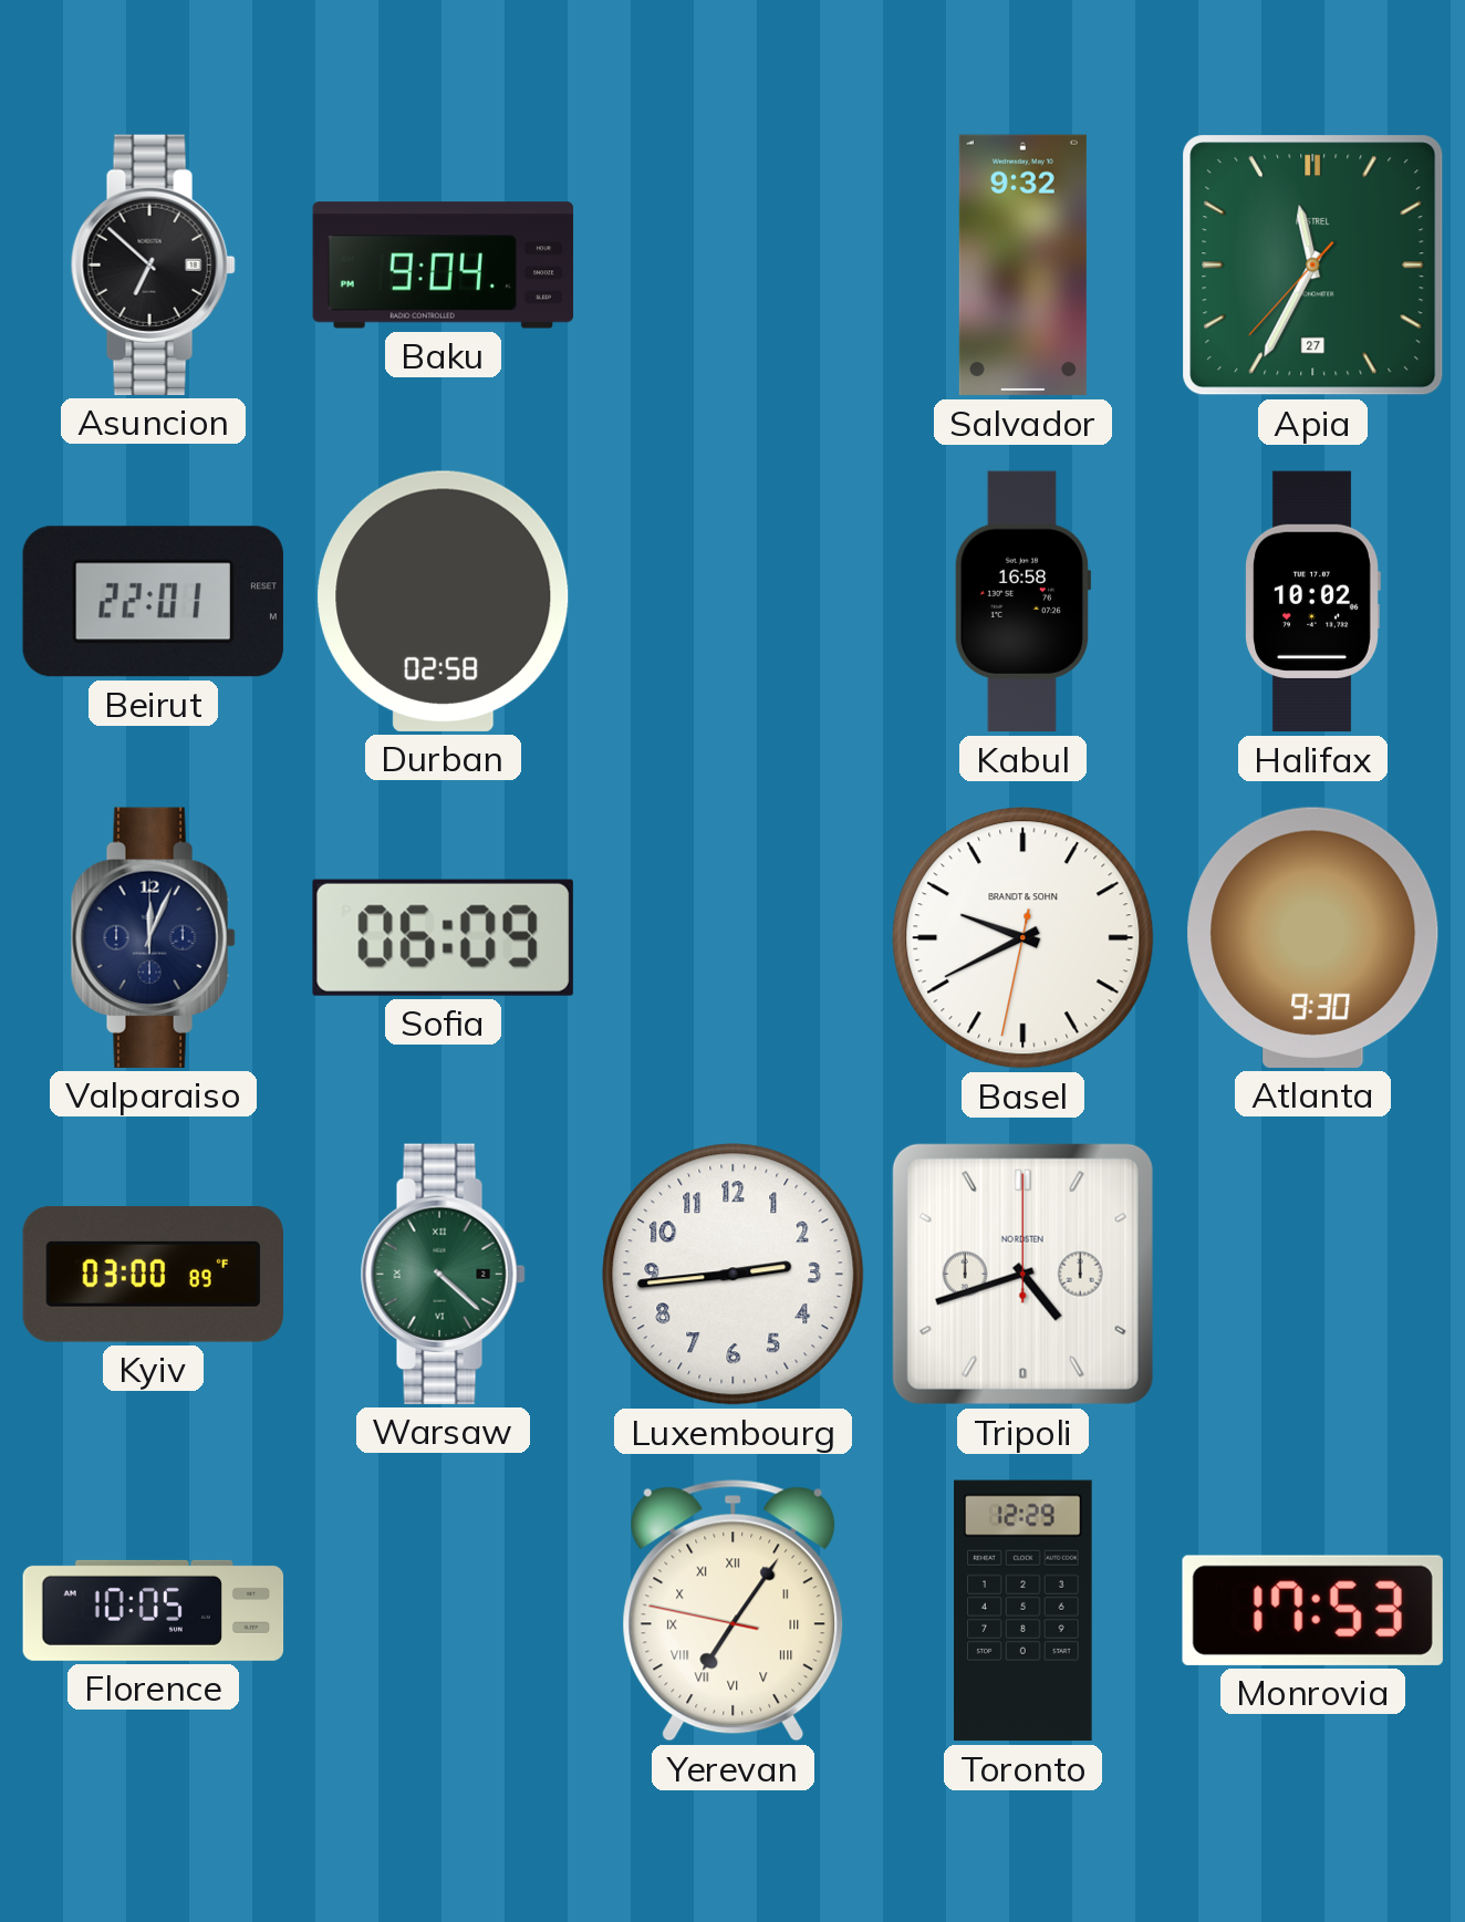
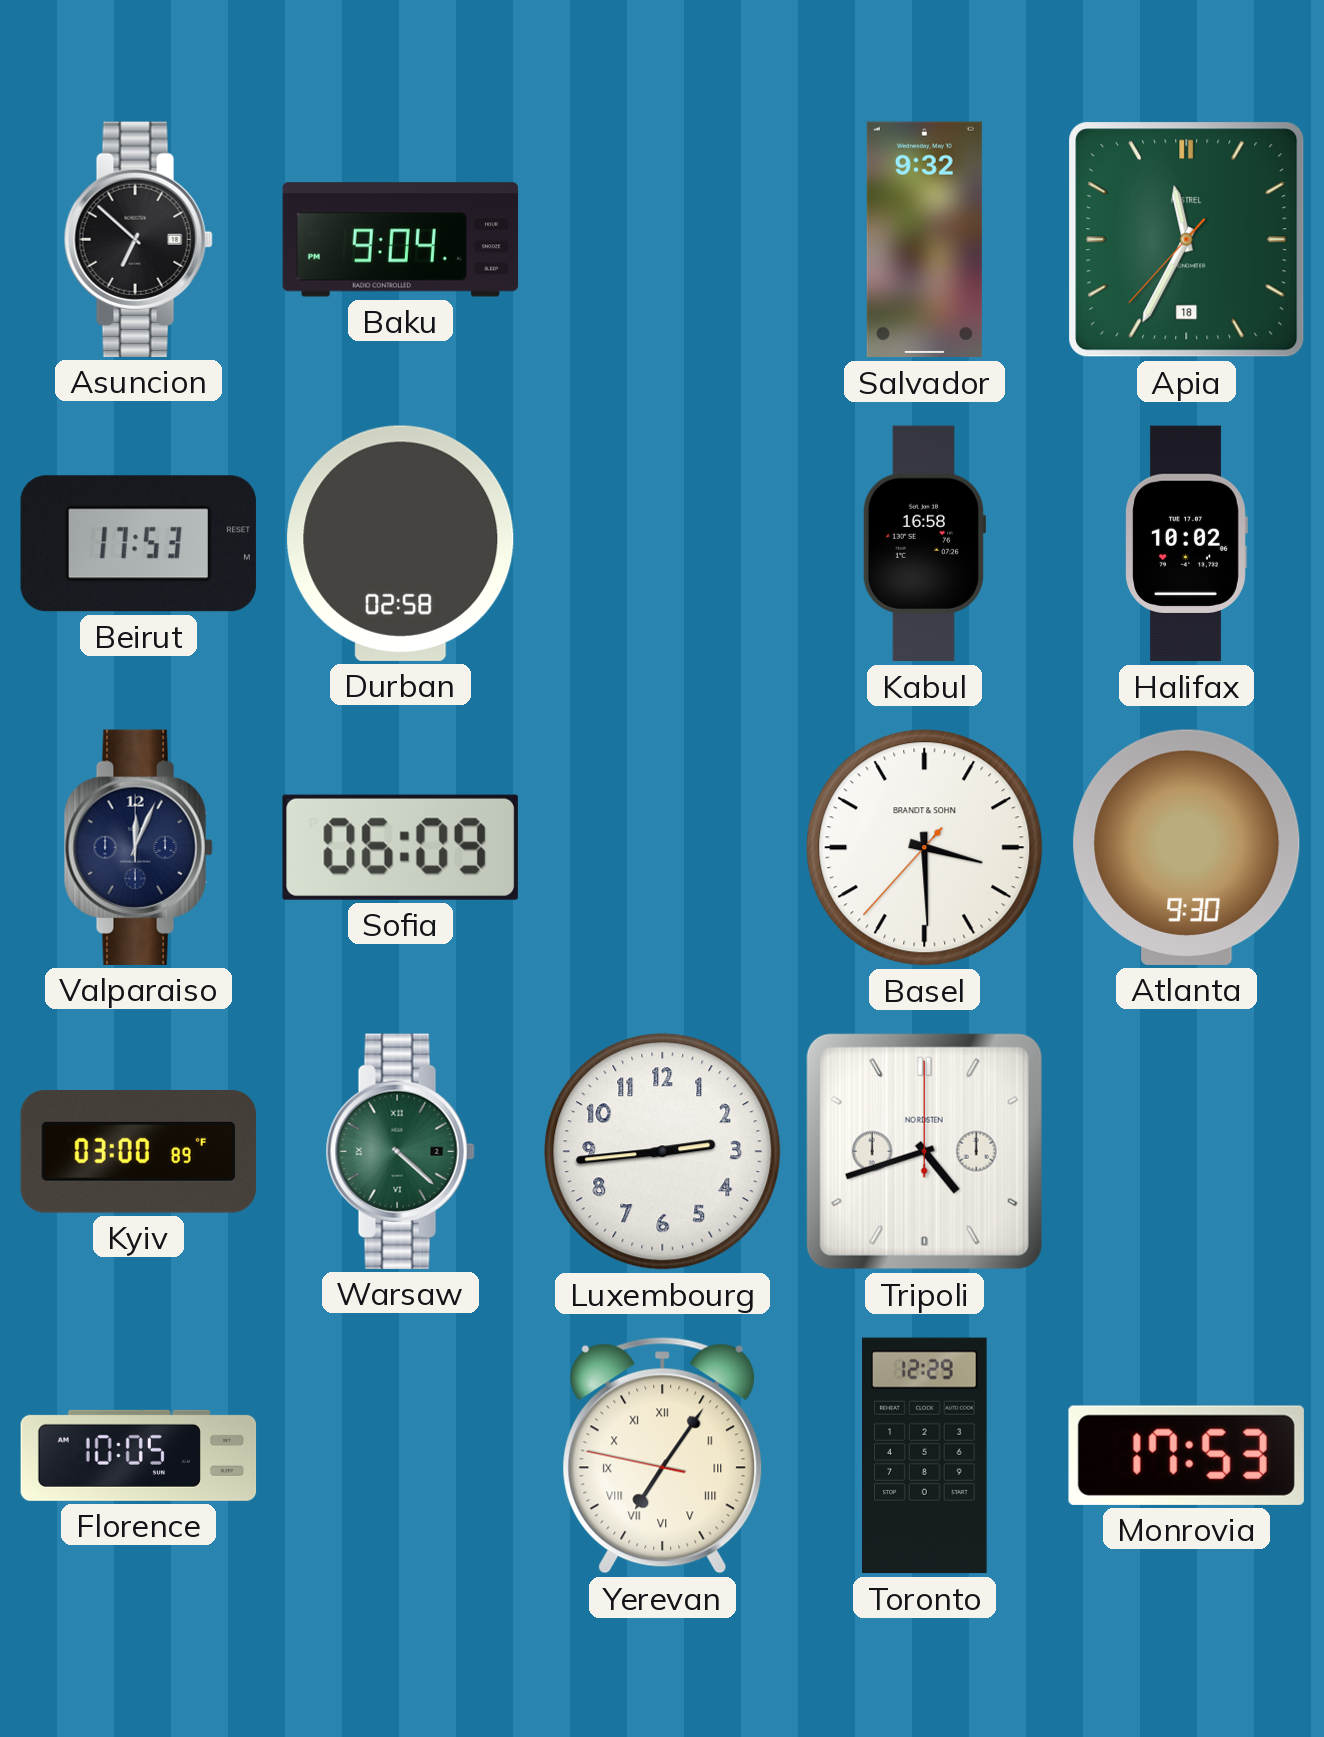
Apia date: 27 -> 18 (1187, 240)
Beirut: 22:01 -> 17:53 (138, 544)
Basel: 9:40 -> 3:29 (925, 848)
